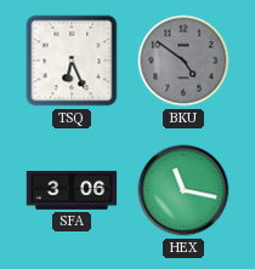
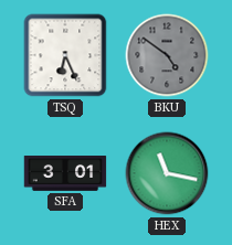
SFA: 3:06 -> 3:01 (65, 174)
